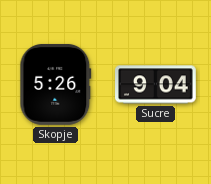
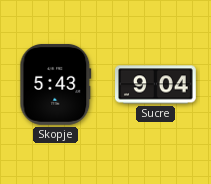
Skopje: 5:26 -> 5:43 (56, 84)
